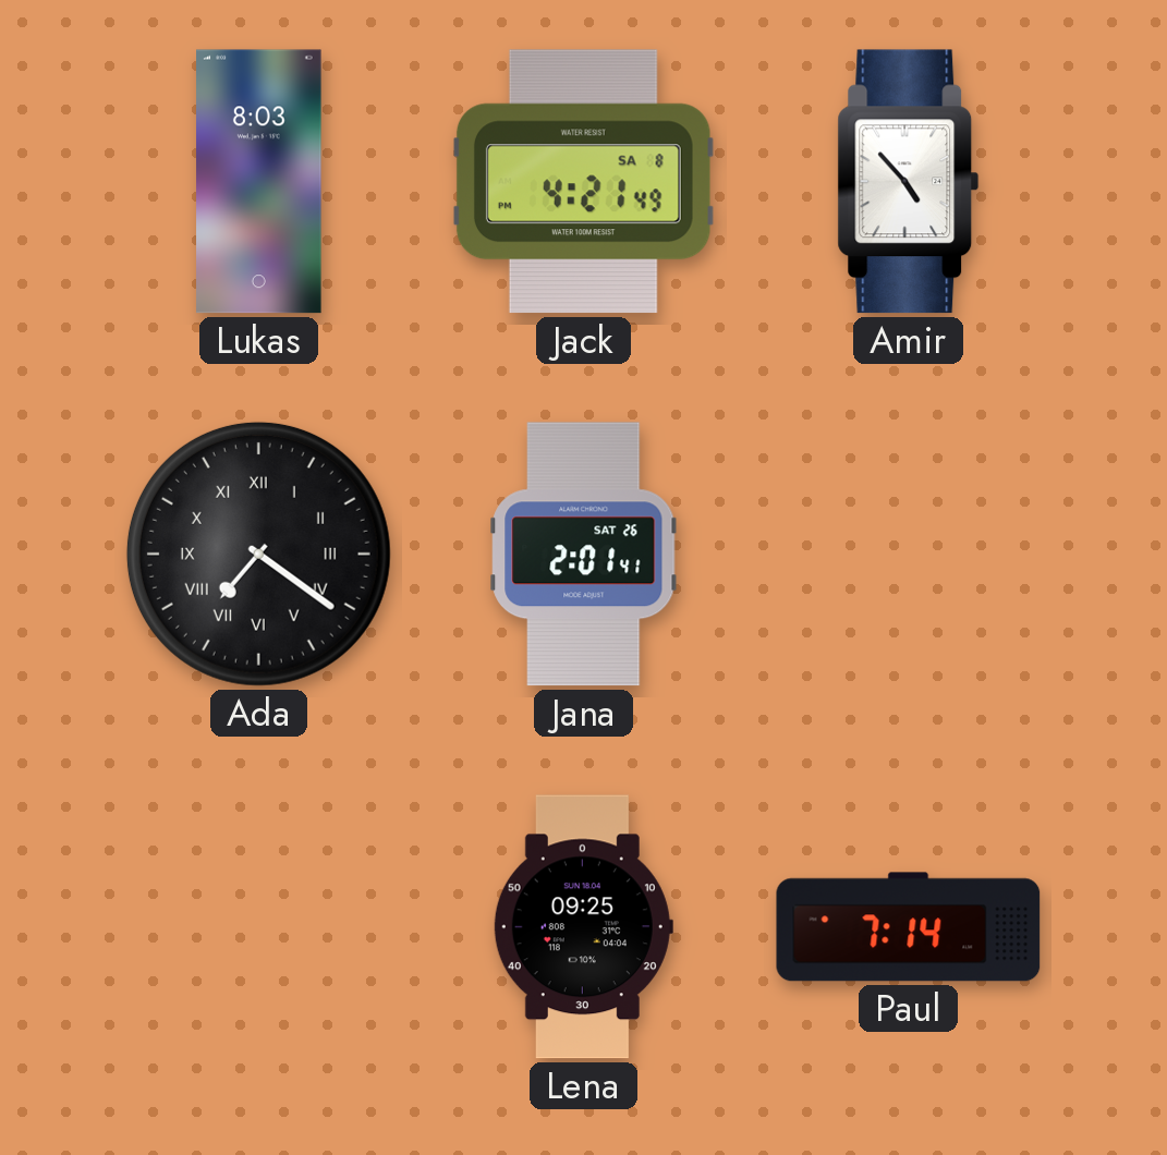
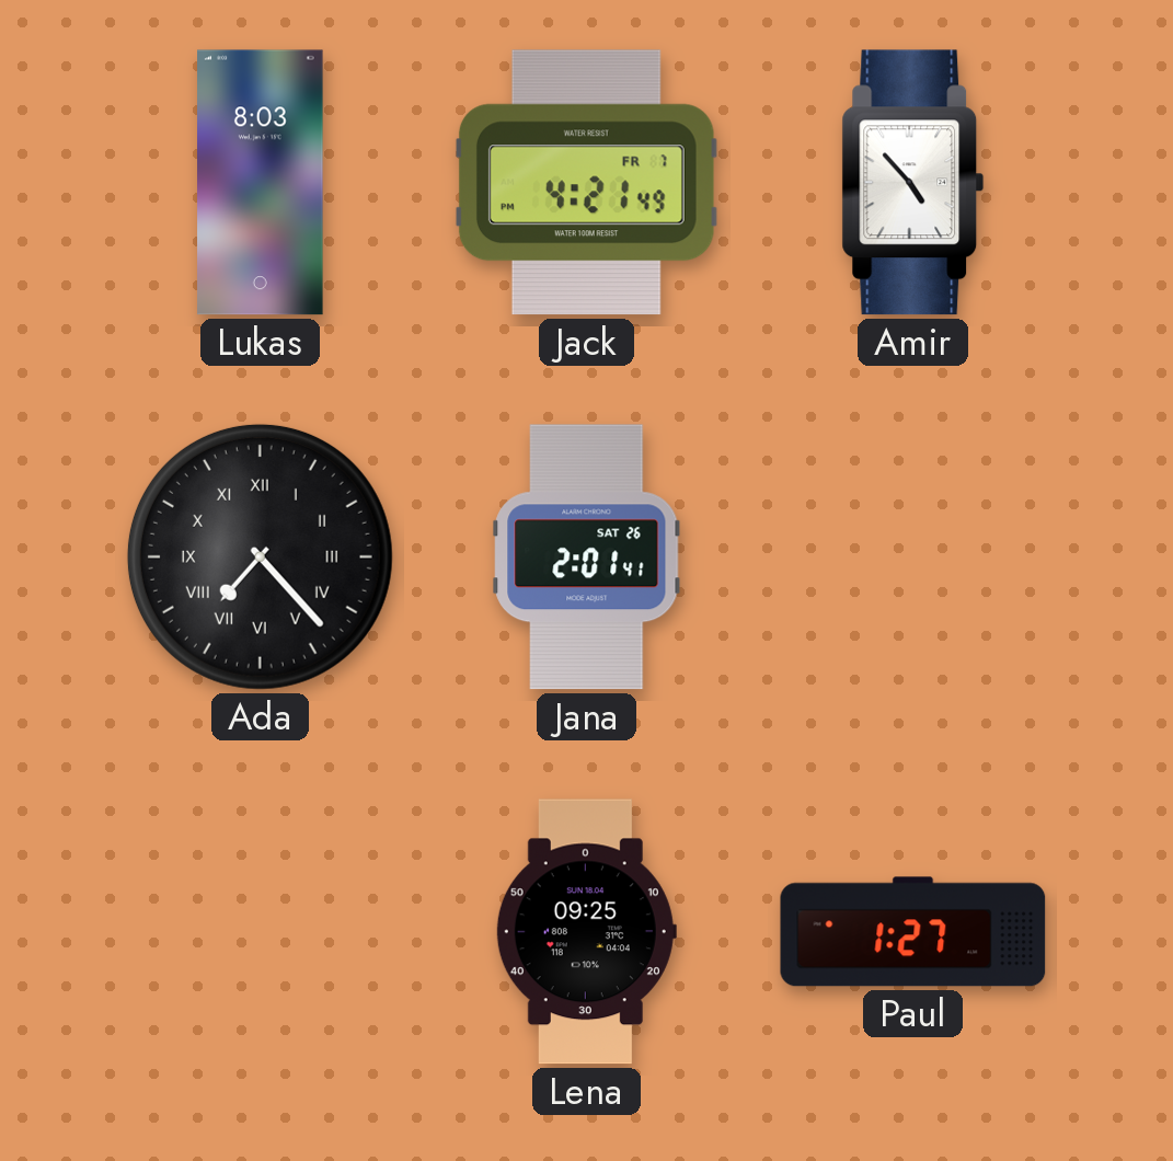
Jack date: SA 8 -> FR 7 (586, 183)
Ada: 7:21 -> 7:23 (260, 556)
Paul: 7:14 -> 1:27 (913, 932)
